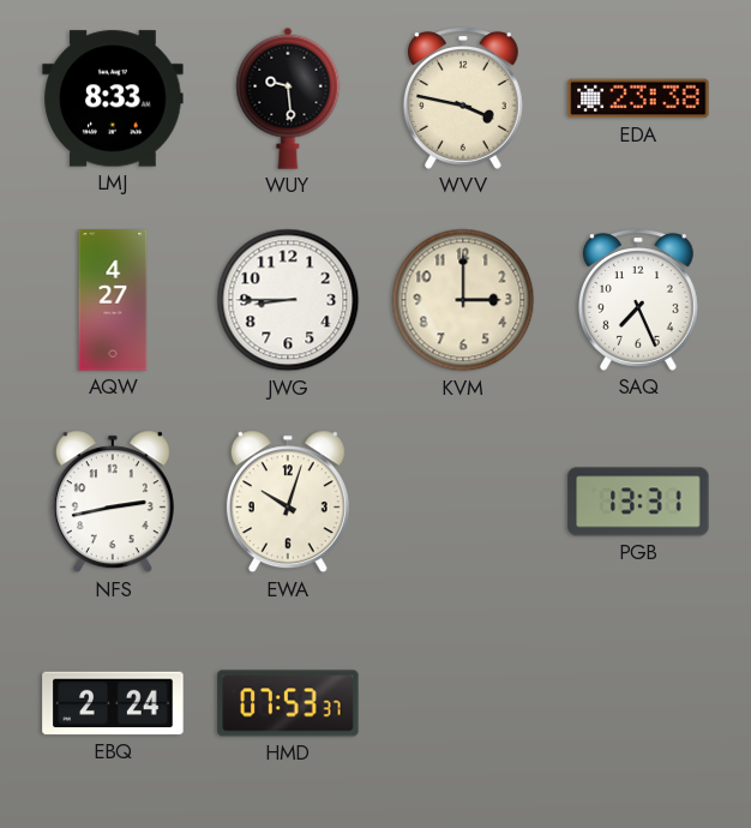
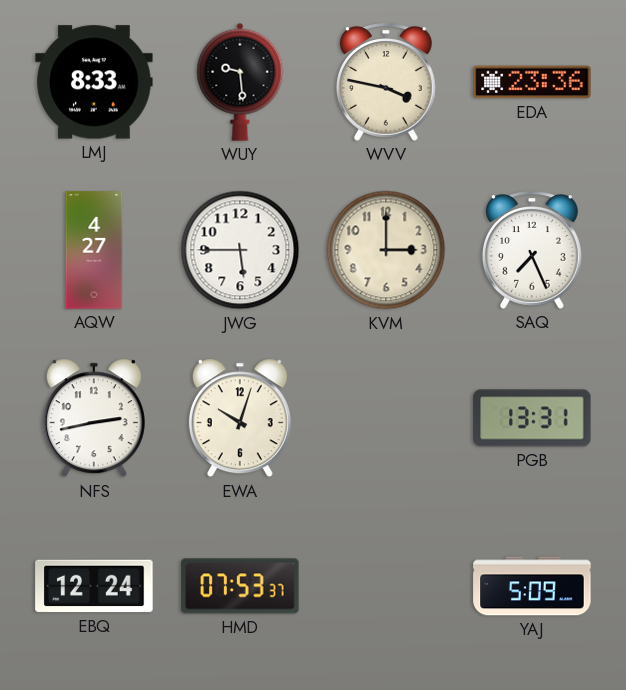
EDA: 23:38 -> 23:36 (532, 82)
JWG: 8:45 -> 5:45 (240, 250)
EBQ: 2:24 -> 12:24 (94, 586)
YAJ: none -> 5:09 (532, 586)
